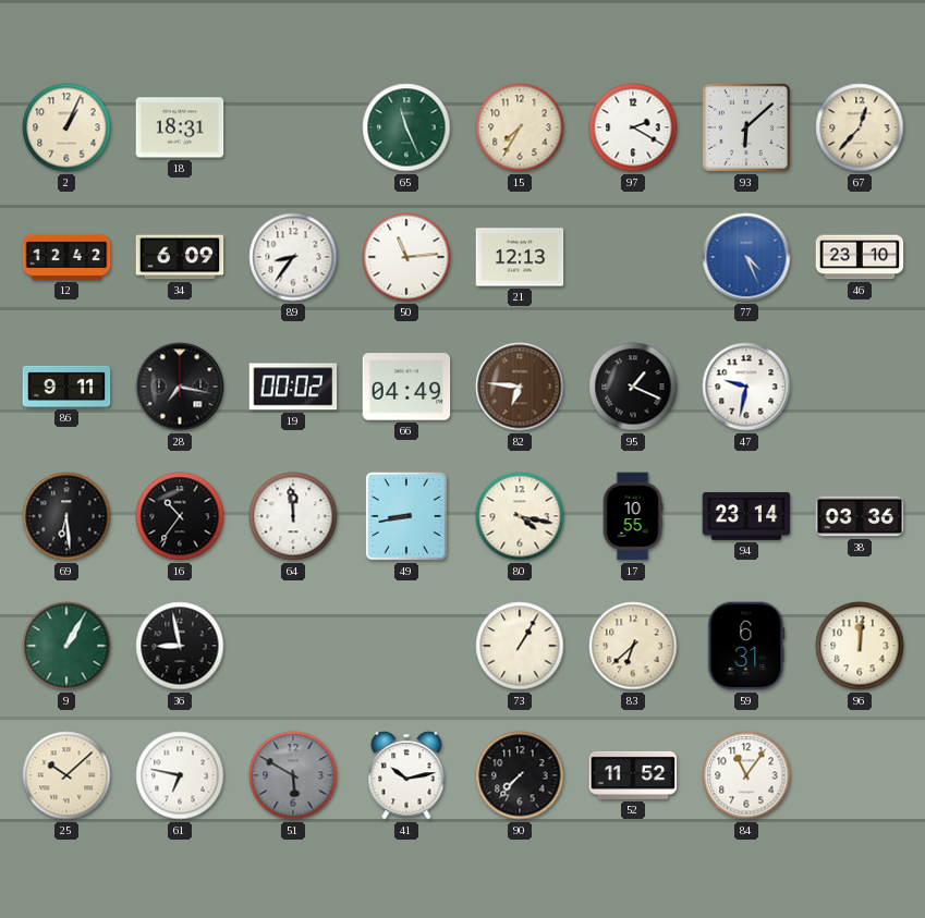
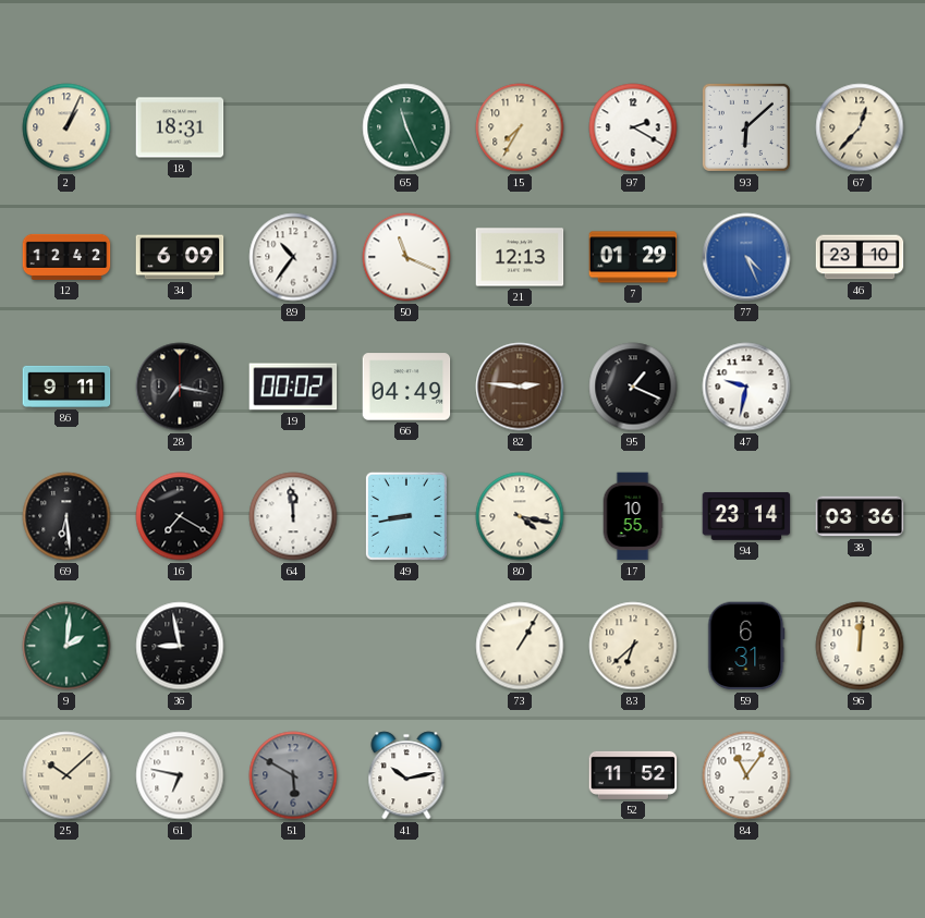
89: 8:36 -> 10:36 (293, 257)
50: 11:14 -> 11:19 (406, 257)
7: none -> 01:29 (633, 257)
82: 6:46 -> 2:46 (520, 387)
16: 10:36 -> 7:20 (180, 516)
9: 1:05 -> 2:01 (66, 646)
90: 7:37 -> none (520, 775)
